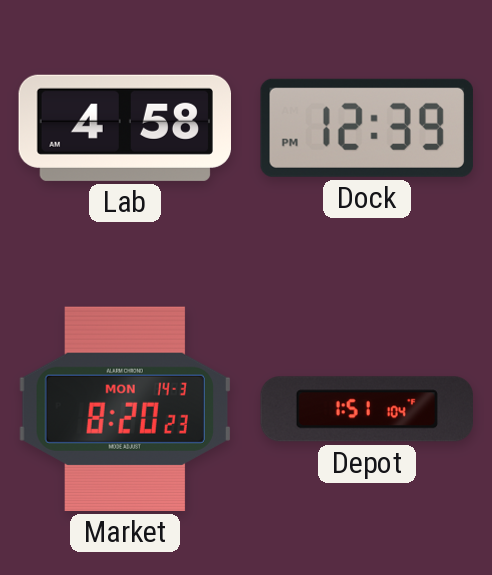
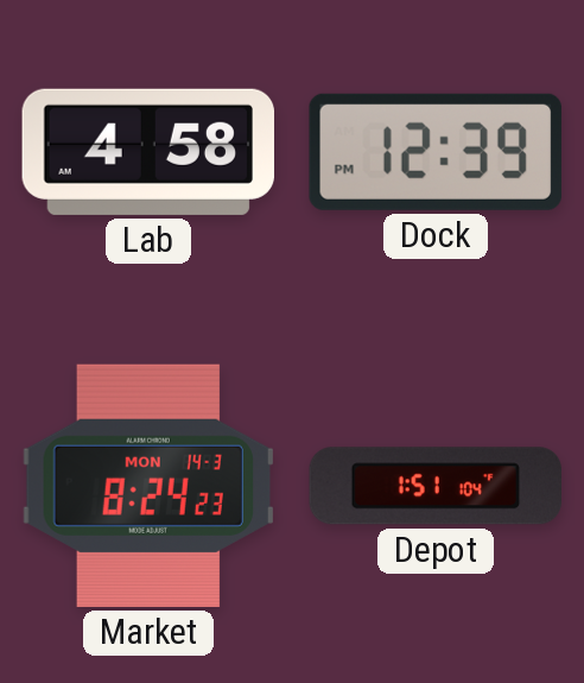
Market: 8:20 -> 8:24 (148, 486)
